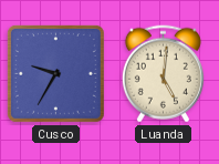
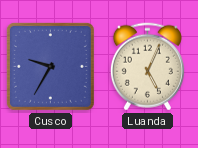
Luanda: 5:01 -> 5:04 (147, 67)
